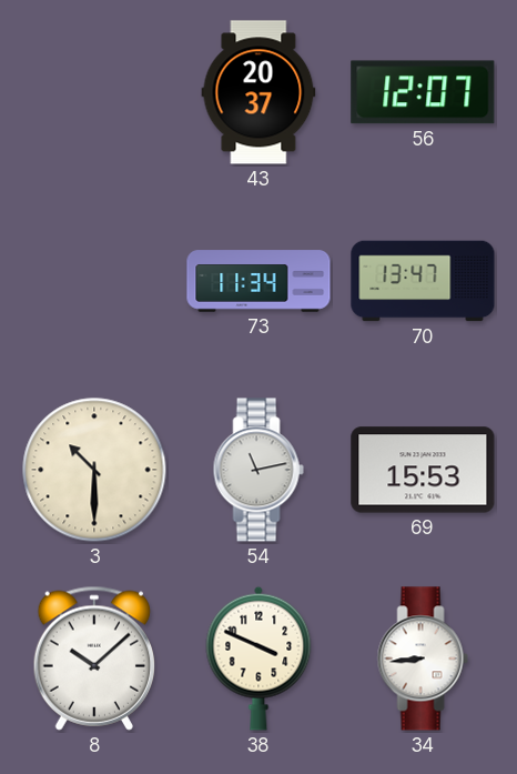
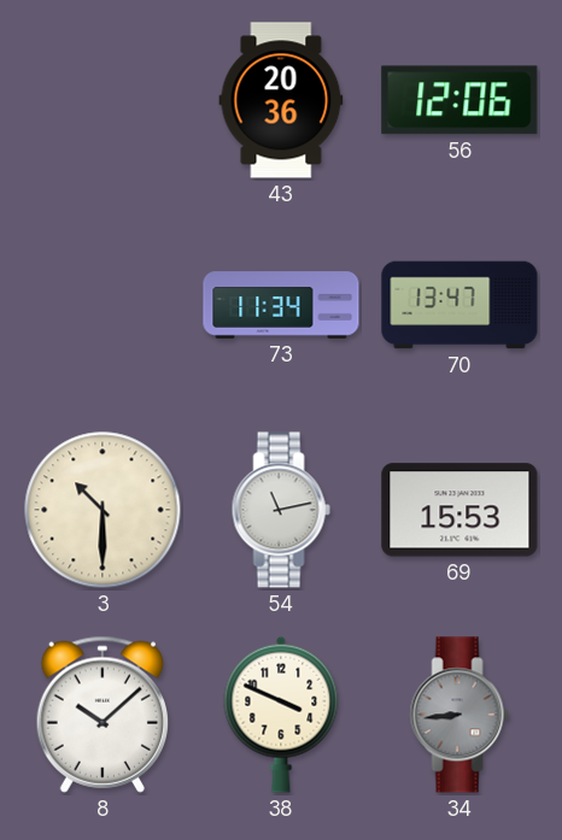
43: 20:37 -> 20:36 (281, 100)
56: 12:07 -> 12:06 (459, 100)
34 dial: white -> grey (459, 715)
